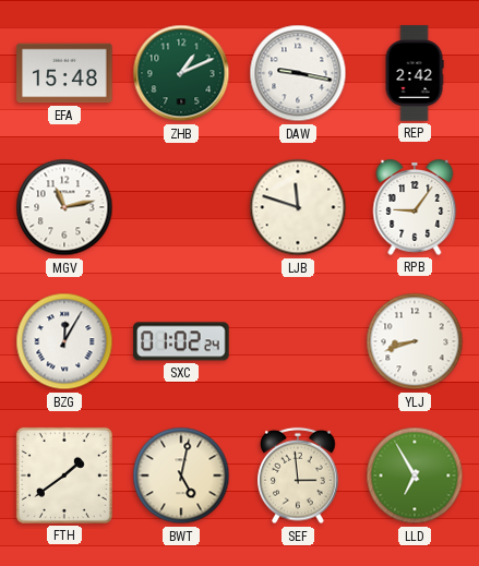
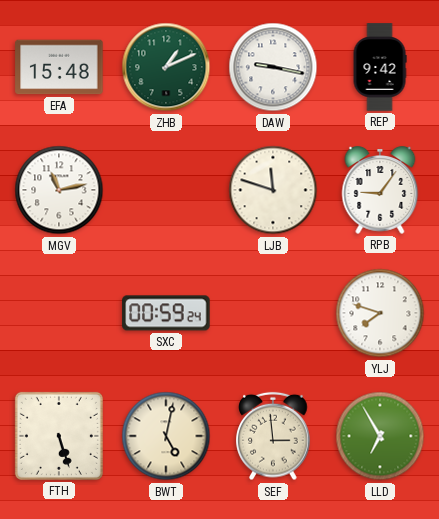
REP: 2:42 -> 9:42 (380, 67)
BZG: 12:05 -> none (64, 341)
SXC: 01:02 -> 00:59 (166, 313)
YLJ: 8:42 -> 7:48 (380, 313)
FTH: 1:39 -> 5:27 (59, 436)
